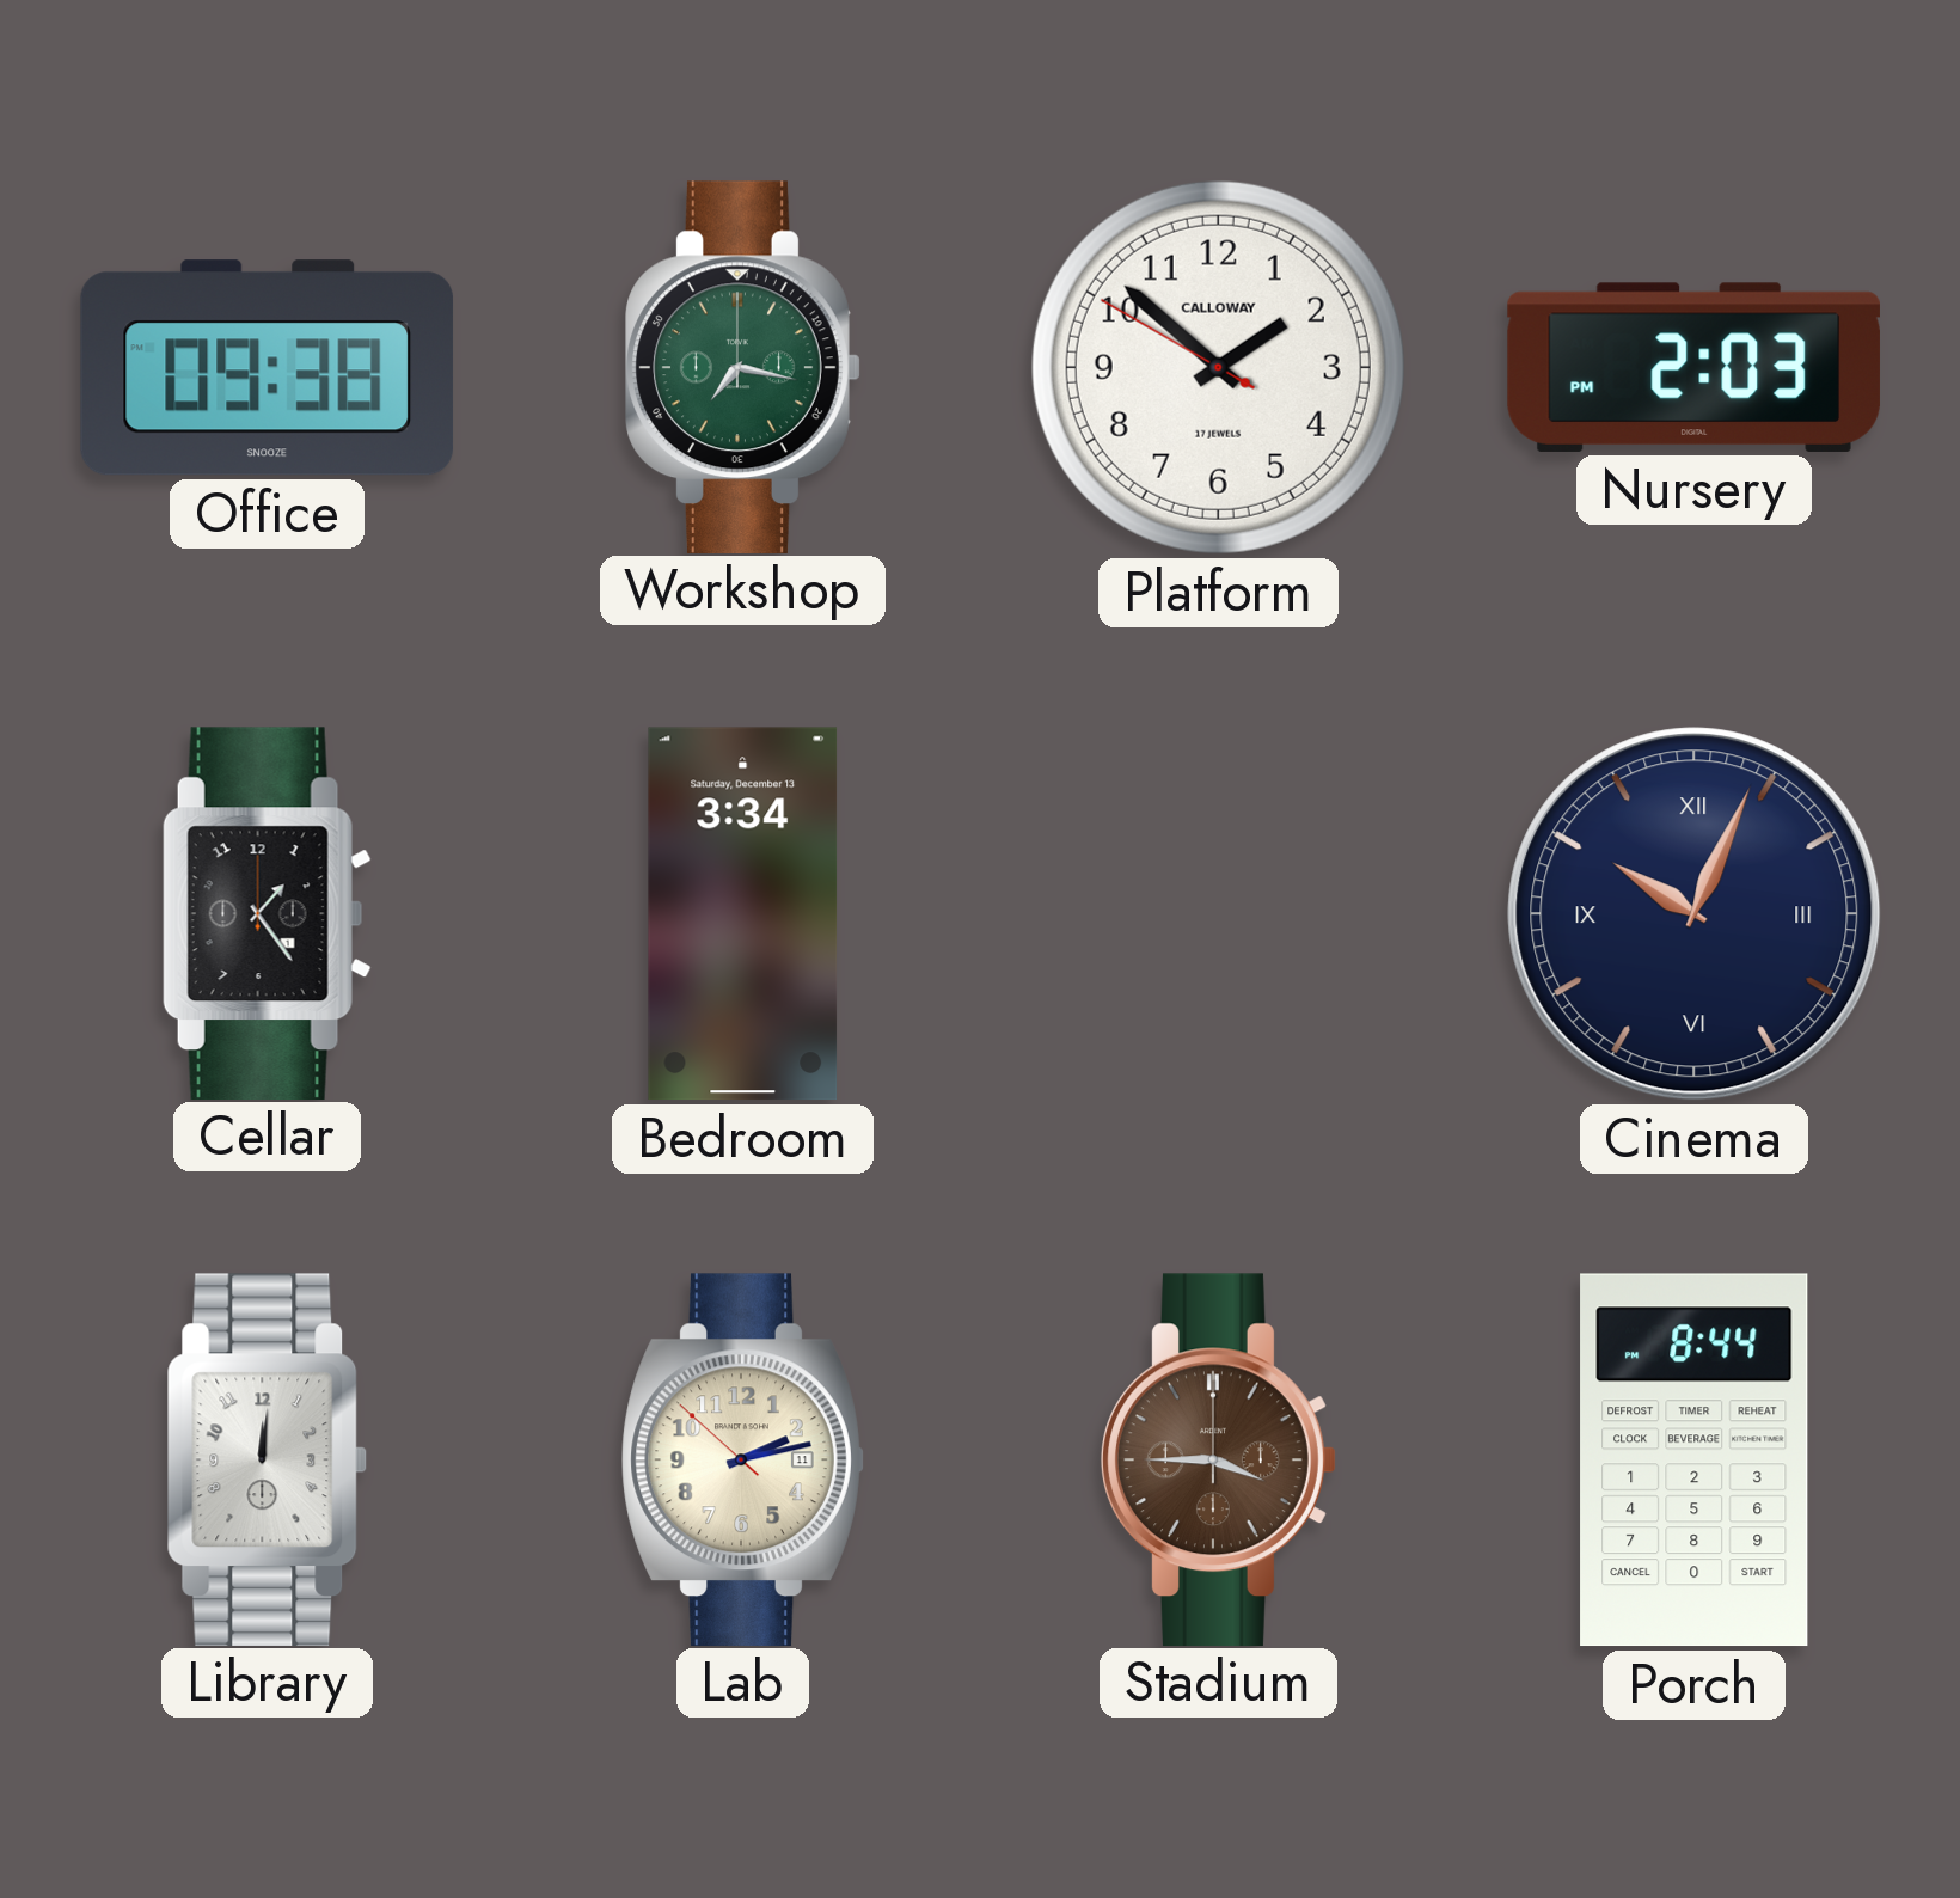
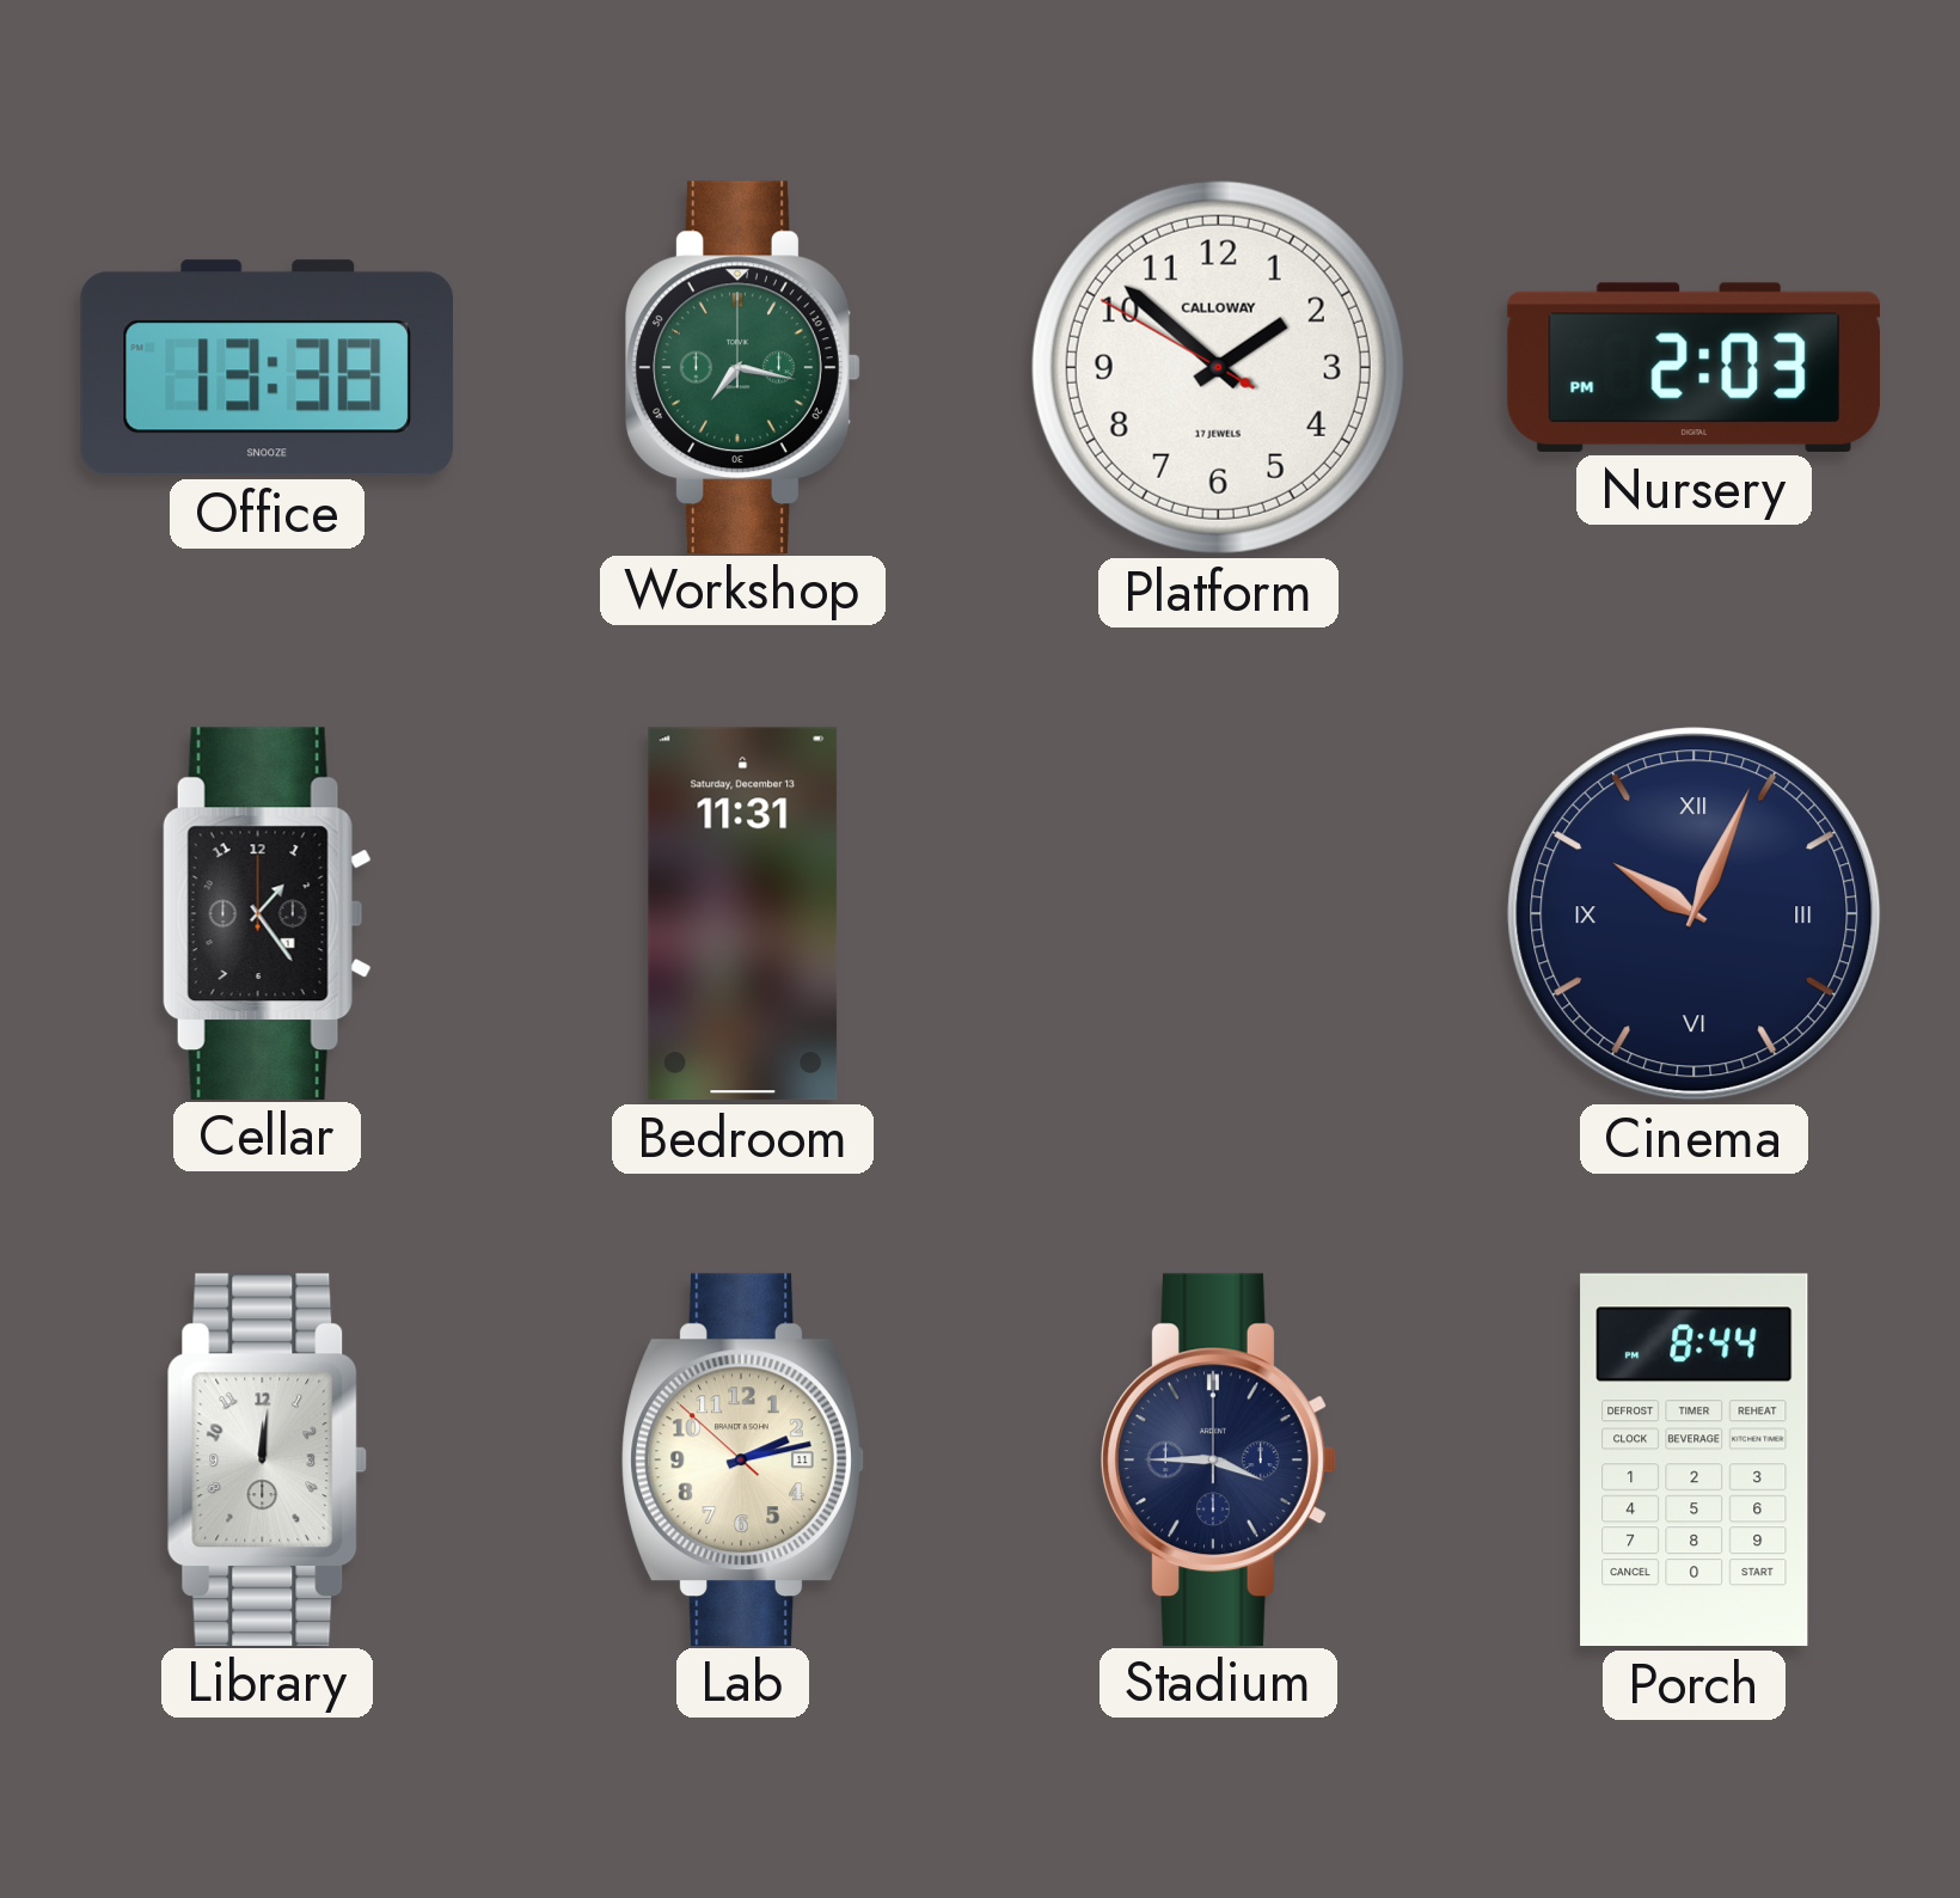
Office: 09:38 -> 13:38 (268, 368)
Bedroom: 3:34 -> 11:31 (743, 914)
Stadium dial: brown -> navy (1219, 1459)
